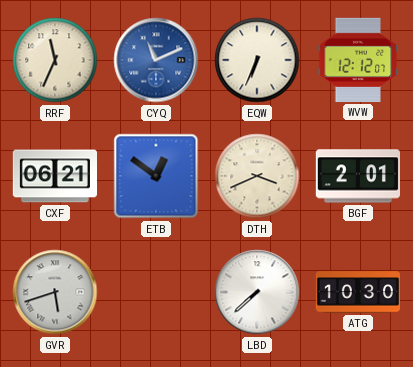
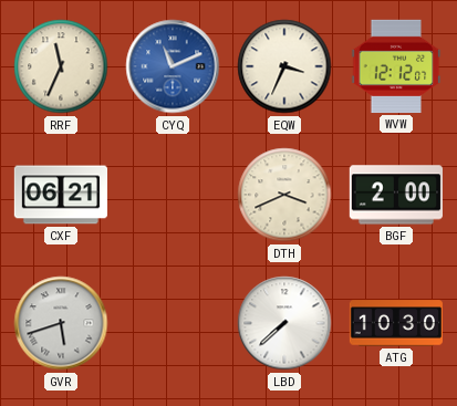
EQW: 6:34 -> 3:34 (284, 66)
ETB: 12:51 -> none (156, 176)
BGF: 2:01 -> 2:00 (395, 195)
